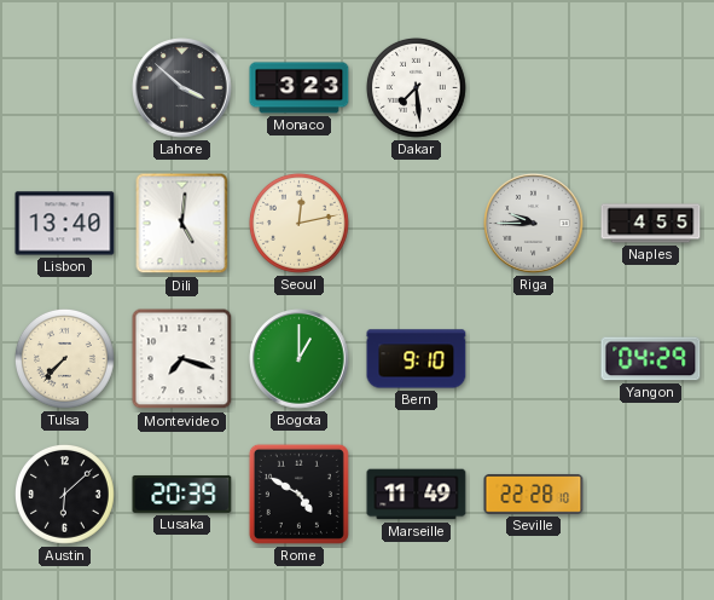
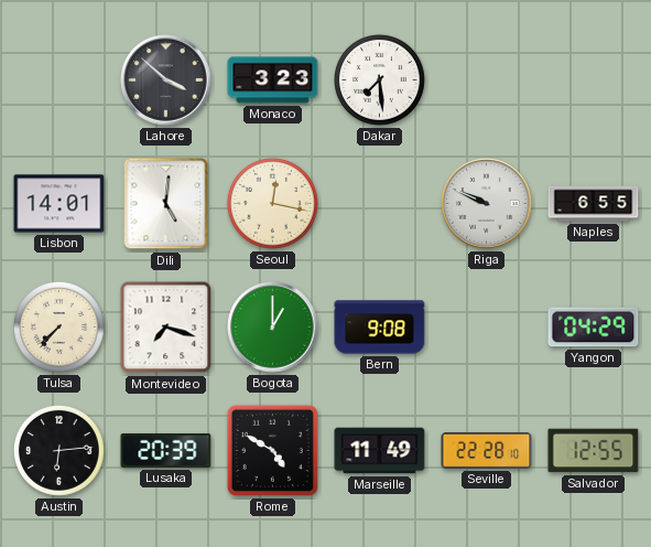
Lisbon: 13:40 -> 14:01 (59, 204)
Seoul: 12:13 -> 12:17 (273, 204)
Riga: 9:45 -> 9:49 (487, 204)
Naples: 4:55 -> 6:55 (594, 204)
Bern: 9:10 -> 9:08 (380, 328)
Austin: 6:08 -> 6:14 (59, 451)
Salvador: none -> 12:55 (594, 451)
